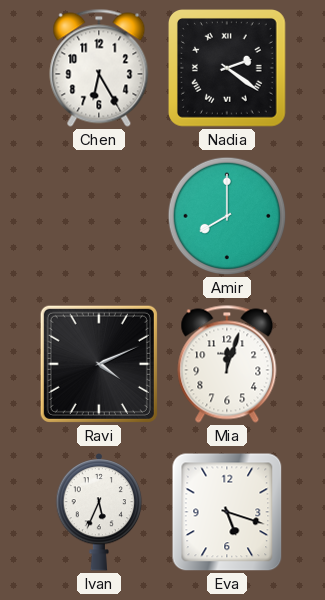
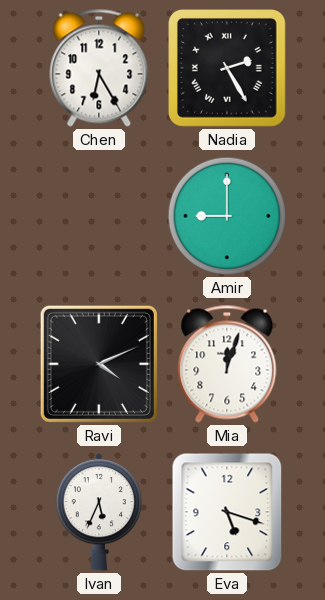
Nadia: 2:21 -> 2:25 (228, 69)
Amir: 8:00 -> 9:00 (227, 216)
